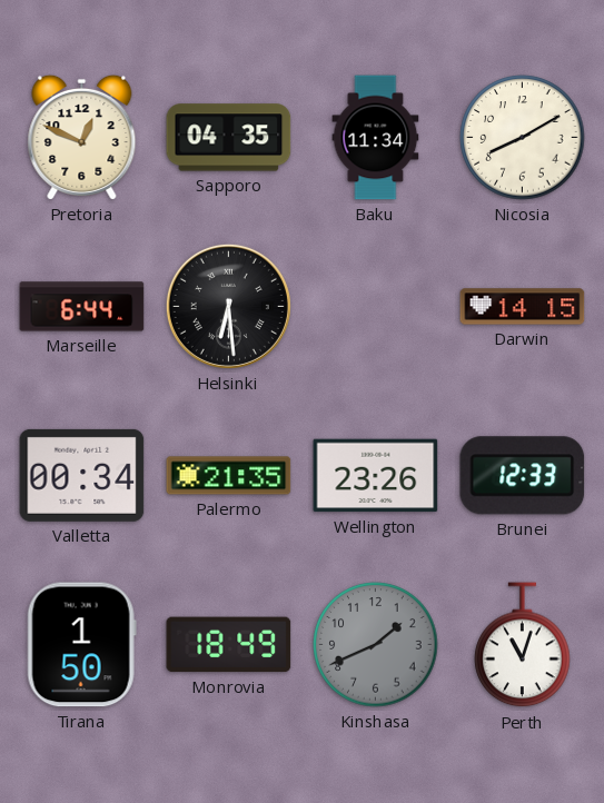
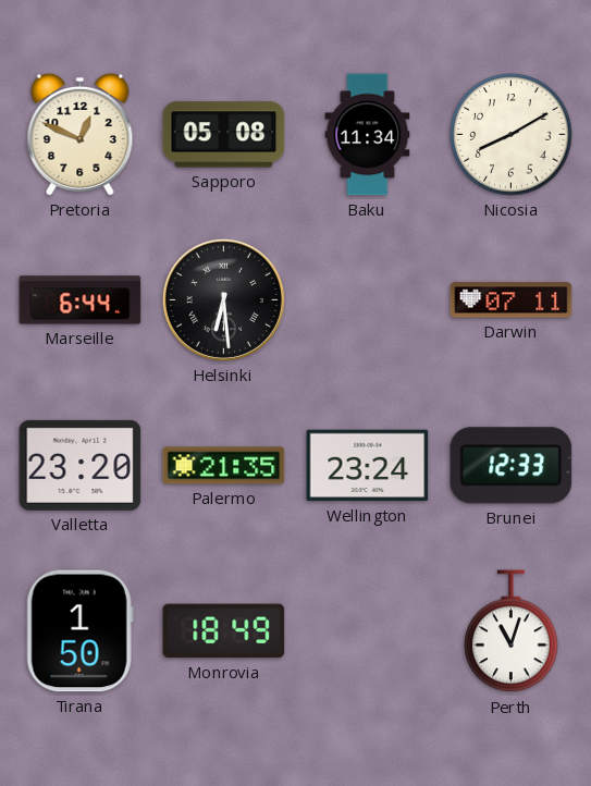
Sapporo: 04:35 -> 05:08 (224, 135)
Darwin: 14:15 -> 07:11 (512, 300)
Valletta: 00:34 -> 23:20 (81, 465)
Wellington: 23:26 -> 23:24 (368, 466)
Kinshasa: 1:41 -> none (376, 645)
